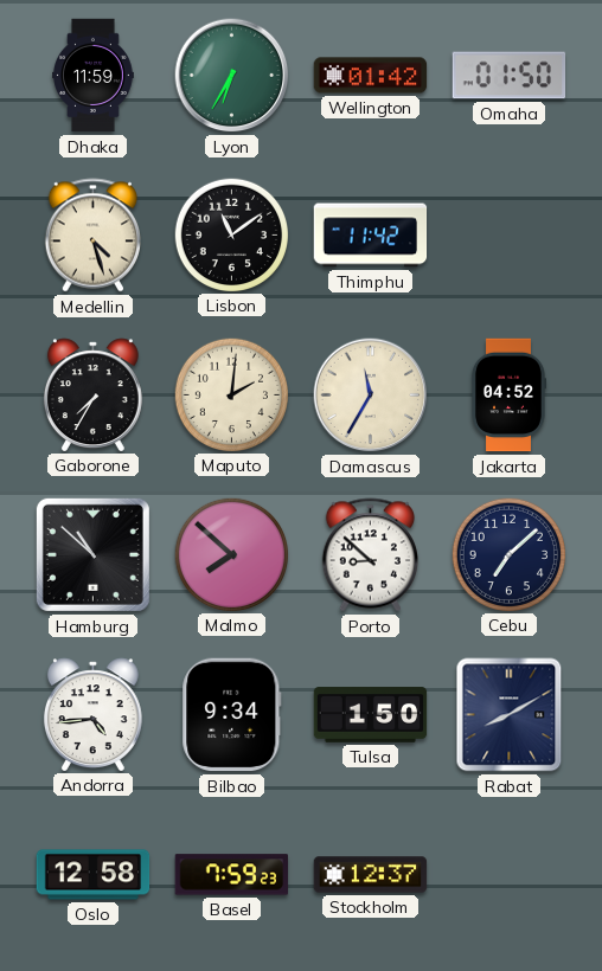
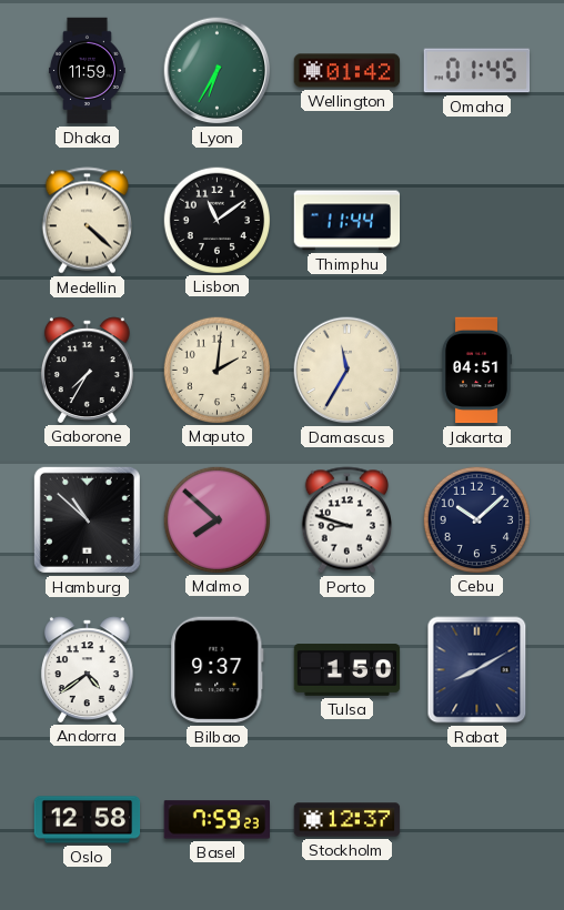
Omaha: 01:50 -> 01:45 (477, 71)
Medellin: 4:27 -> 4:22 (87, 221)
Thimphu: 11:42 -> 11:44 (348, 221)
Jakarta: 04:52 -> 04:51 (476, 371)
Porto: 8:52 -> 8:48 (346, 520)
Cebu: 7:08 -> 10:08 (476, 519)
Andorra: 4:44 -> 4:39 (87, 669)
Bilbao: 9:34 -> 9:37 (218, 670)
